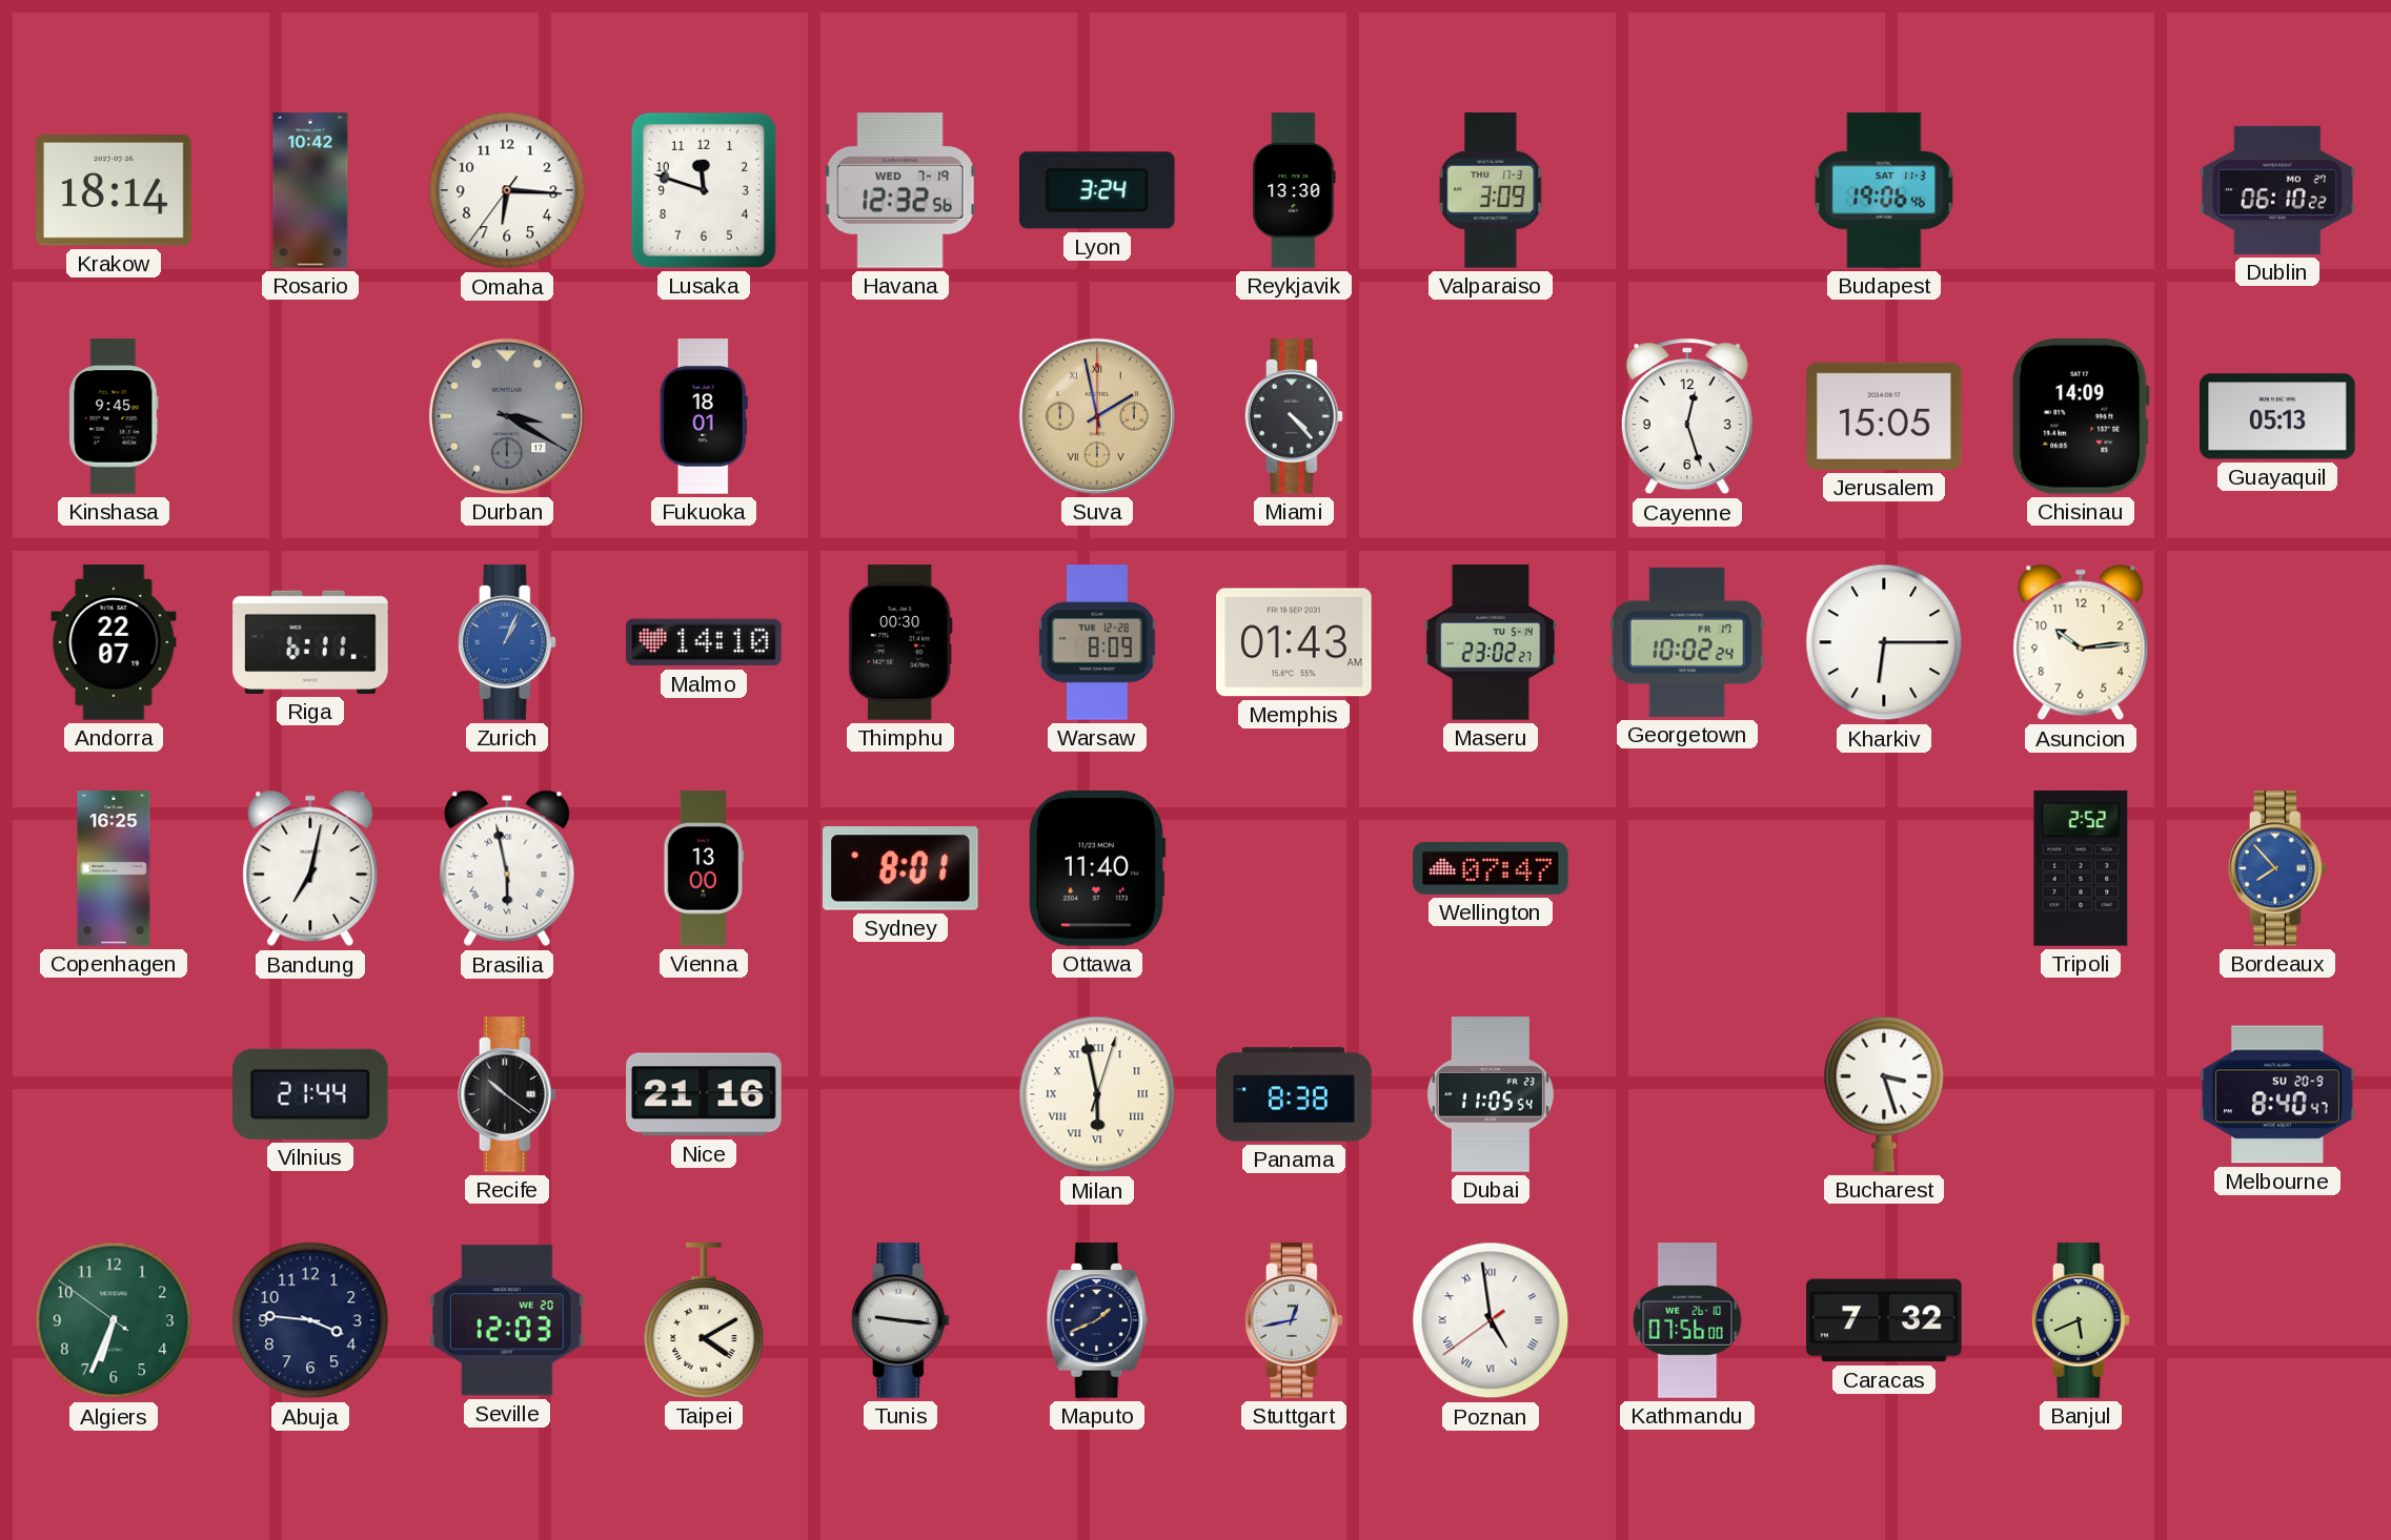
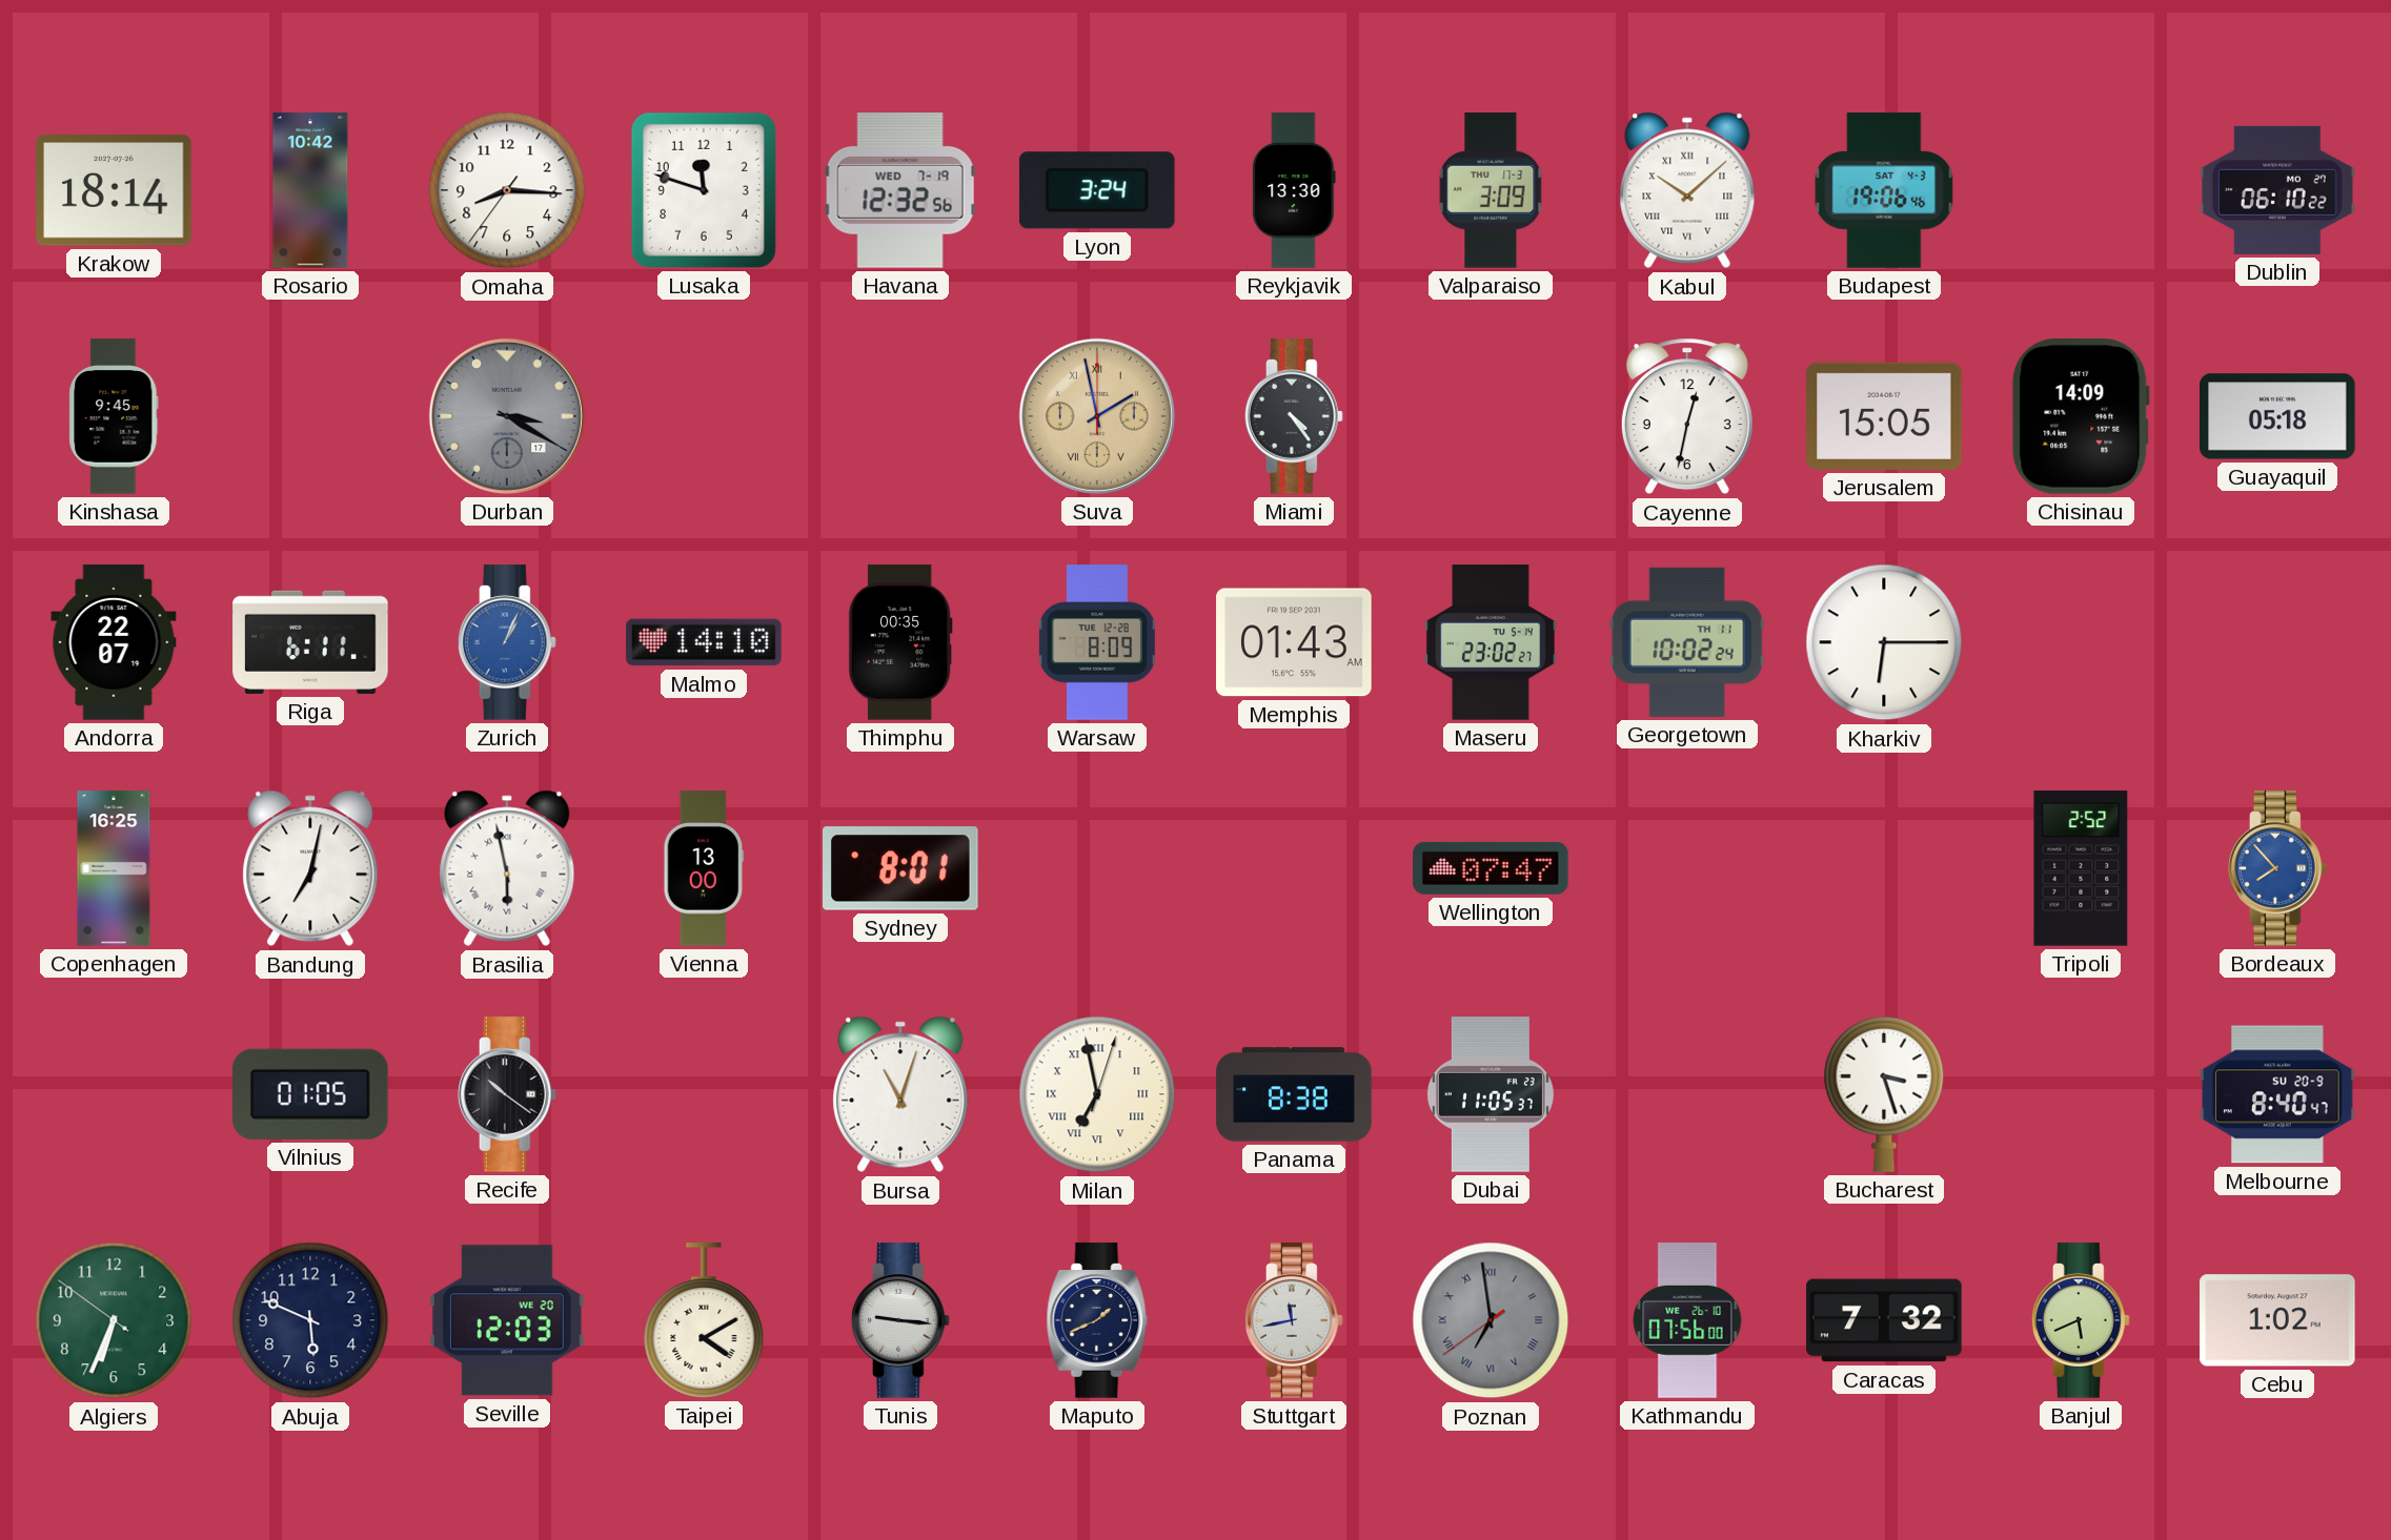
Omaha: 6:15 -> 8:15 (507, 190)
Kabul: none -> 10:08 (1687, 190)
Budapest date: SAT 11-3 -> SAT 4-3 (1884, 190)
Fukuoka: 18:01 -> none (704, 416)
Miami: 4:23 -> 4:24 (1294, 416)
Cayenne: 12:27 -> 12:32 (1687, 416)
Guayaquil: 05:13 -> 05:18 (2277, 416)
Thimphu: 00:30 -> 00:35 (900, 642)
Georgetown date: FR 17 -> TH 11 (1687, 642)
Asuncion: 10:14 -> none (2081, 642)
Ottawa: 11:40 -> none (1097, 869)
Vilnius: 21:44 -> 01:05 (311, 1094)
Nice: 21:16 -> none (704, 1094)
Bursa: none -> 11:03 (900, 1094)
Milan: 5:58 -> 6:58 (1097, 1094)
Dubai: 11:05:54 -> 11:05:37 (1491, 1094)
Abuja: 3:46 -> 5:49 (310, 1320)
Stuttgart: 12:43 -> 11:43 (1294, 1320)
Poznan: 4:58 -> 6:58 (1491, 1320)
Poznan dial: white -> grey (1491, 1320)
Cebu: none -> 1:02 (2277, 1320)
